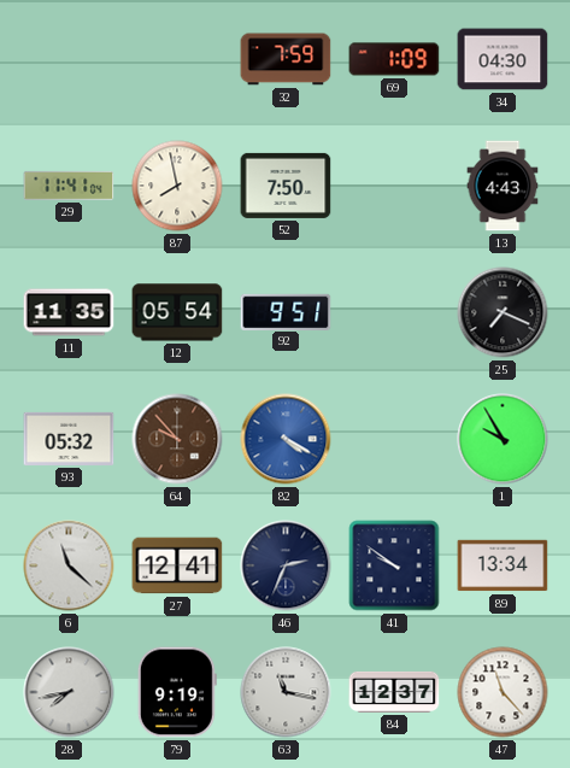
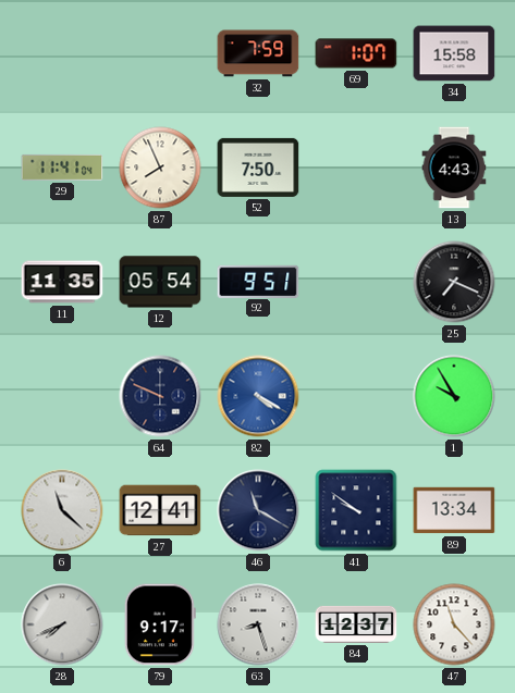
69: 1:09 -> 1:07 (356, 53)
34: 04:30 -> 15:58 (454, 53)
87: 7:58 -> 7:56 (160, 168)
93: 05:32 -> none (69, 439)
64: 9:53 -> 9:49 (160, 396)
64 dial: brown -> navy (160, 396)
46: 2:34 -> 11:20 (258, 510)
28: 7:43 -> 7:41 (62, 624)
79: 9:19 -> 9:17 (160, 624)
63: 11:17 -> 8:27 (258, 624)
